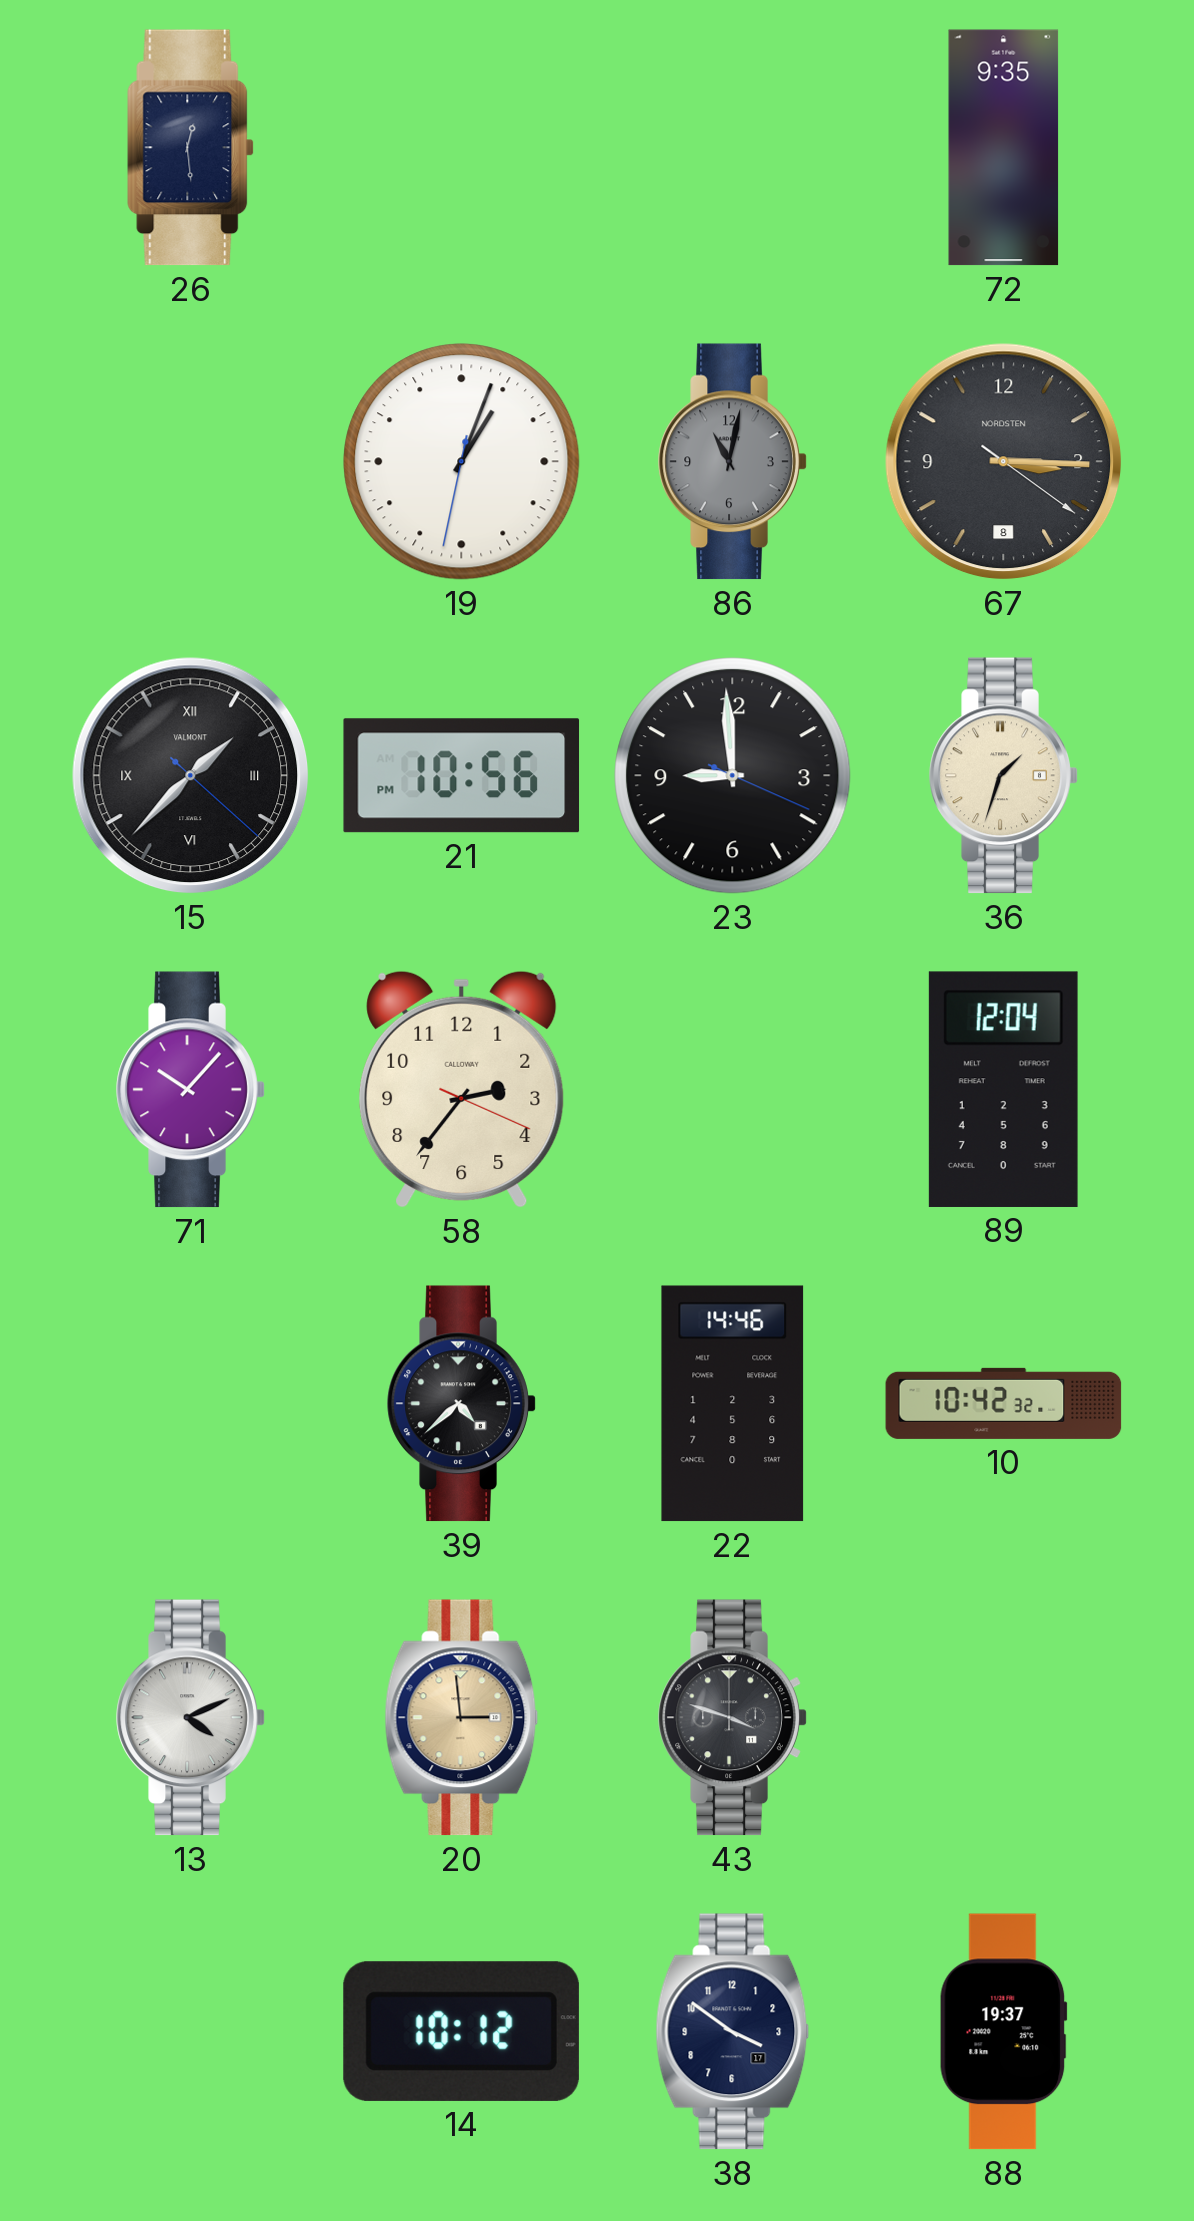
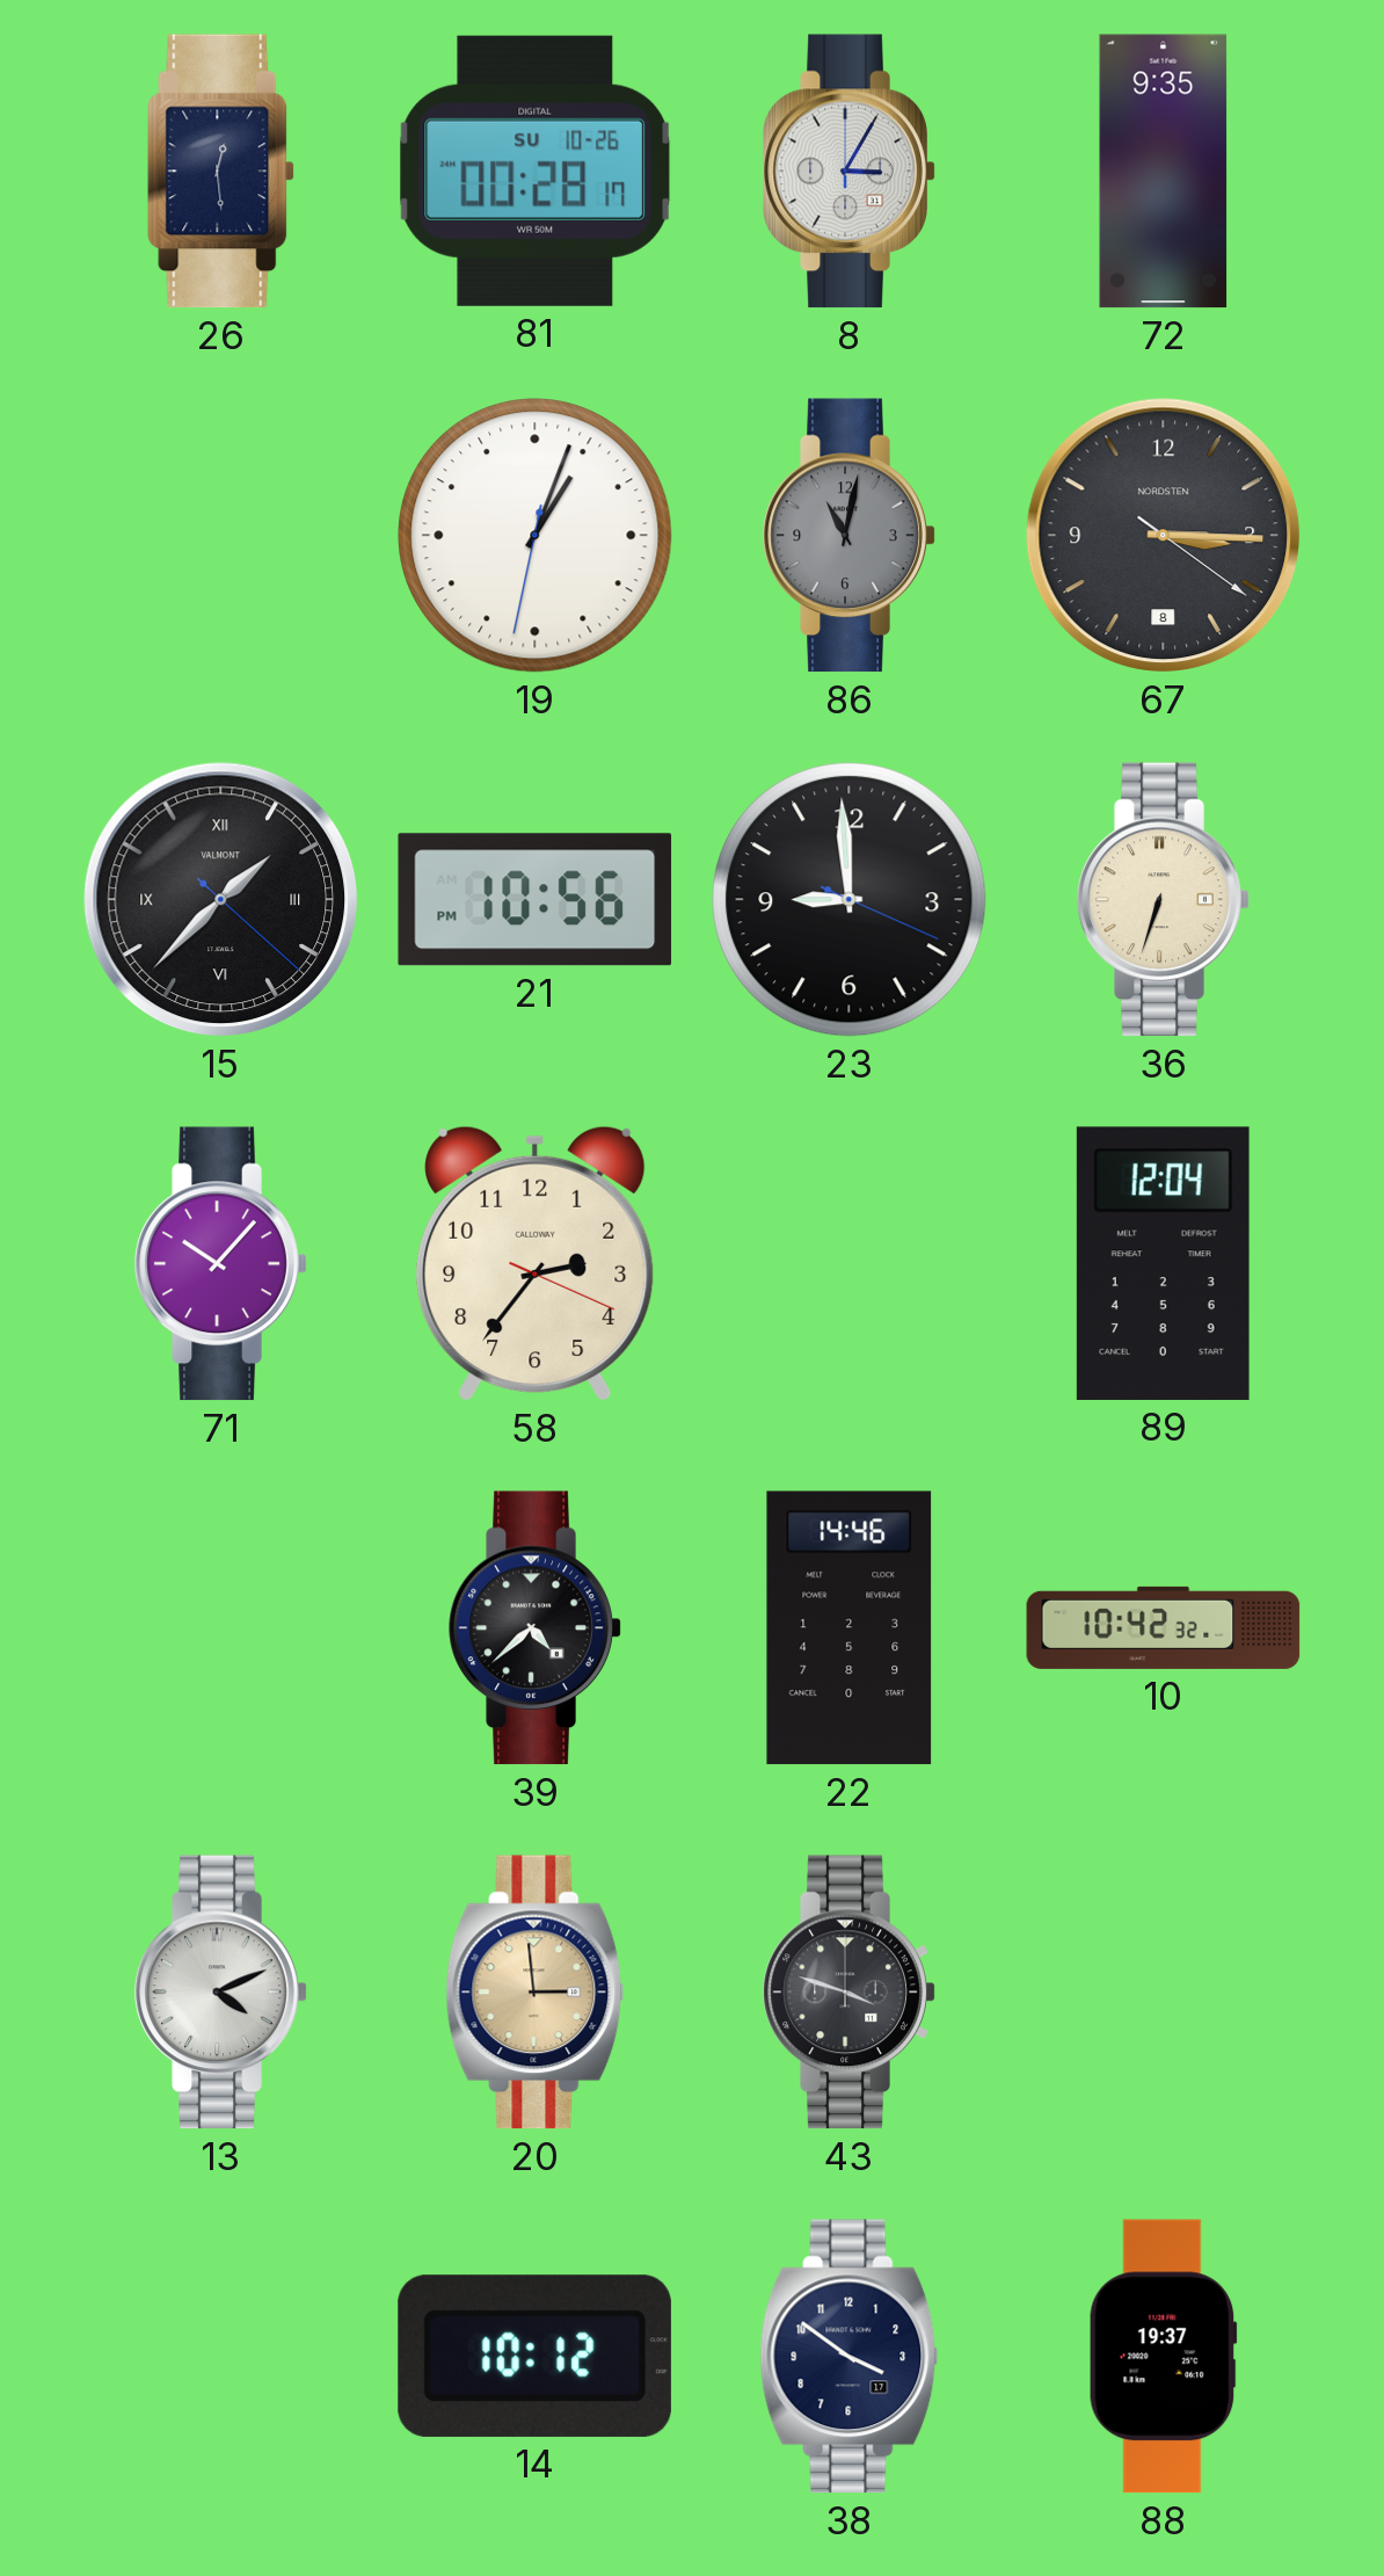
81: none -> 00:28 (536, 170)
8: none -> 3:05 (850, 172)
36: 1:33 -> 6:33 (1164, 900)
